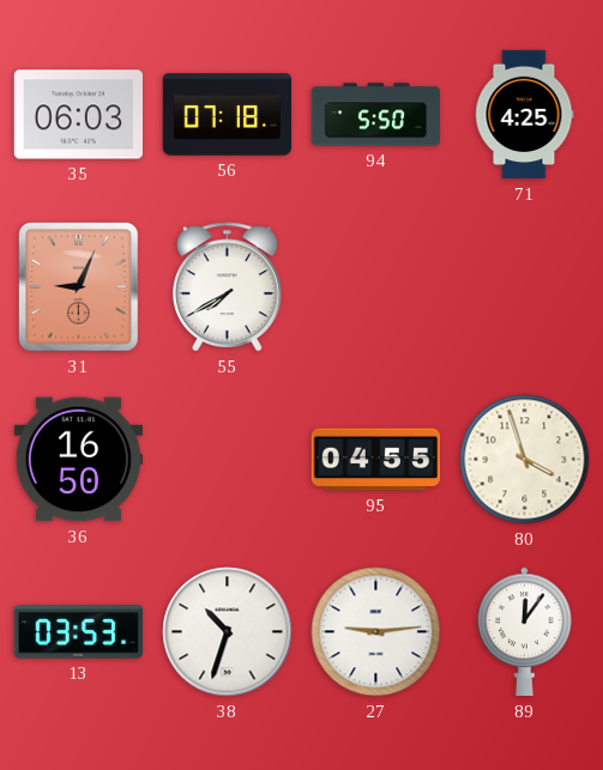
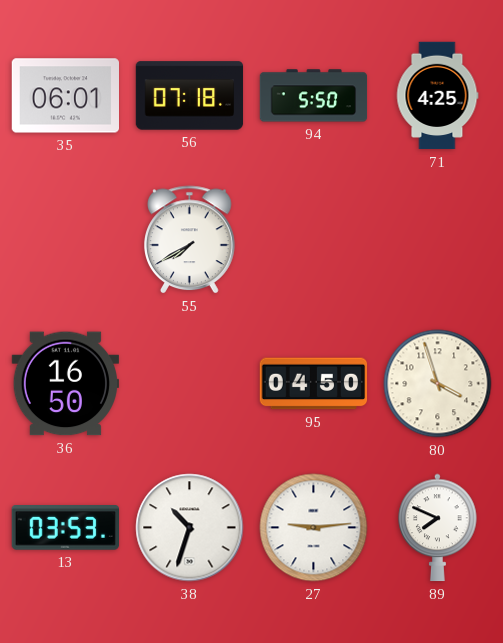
35: 06:03 -> 06:01 (65, 96)
31: 9:04 -> none (79, 287)
95: 04:55 -> 04:50 (314, 384)
89: 12:06 -> 7:49 (438, 528)
